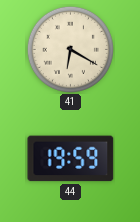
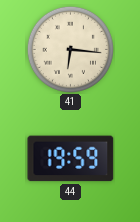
41: 6:20 -> 6:16 (70, 49)
